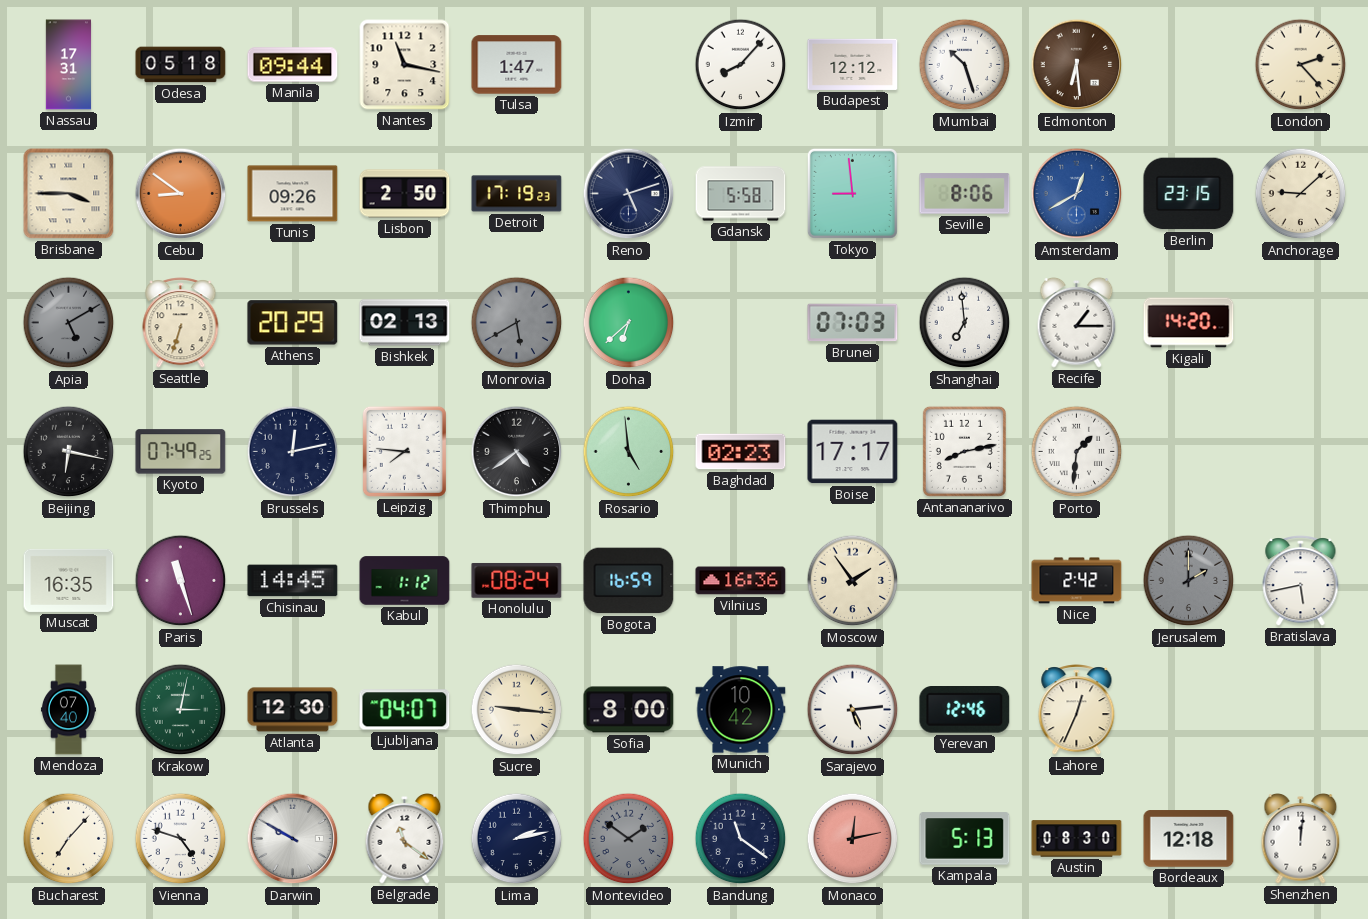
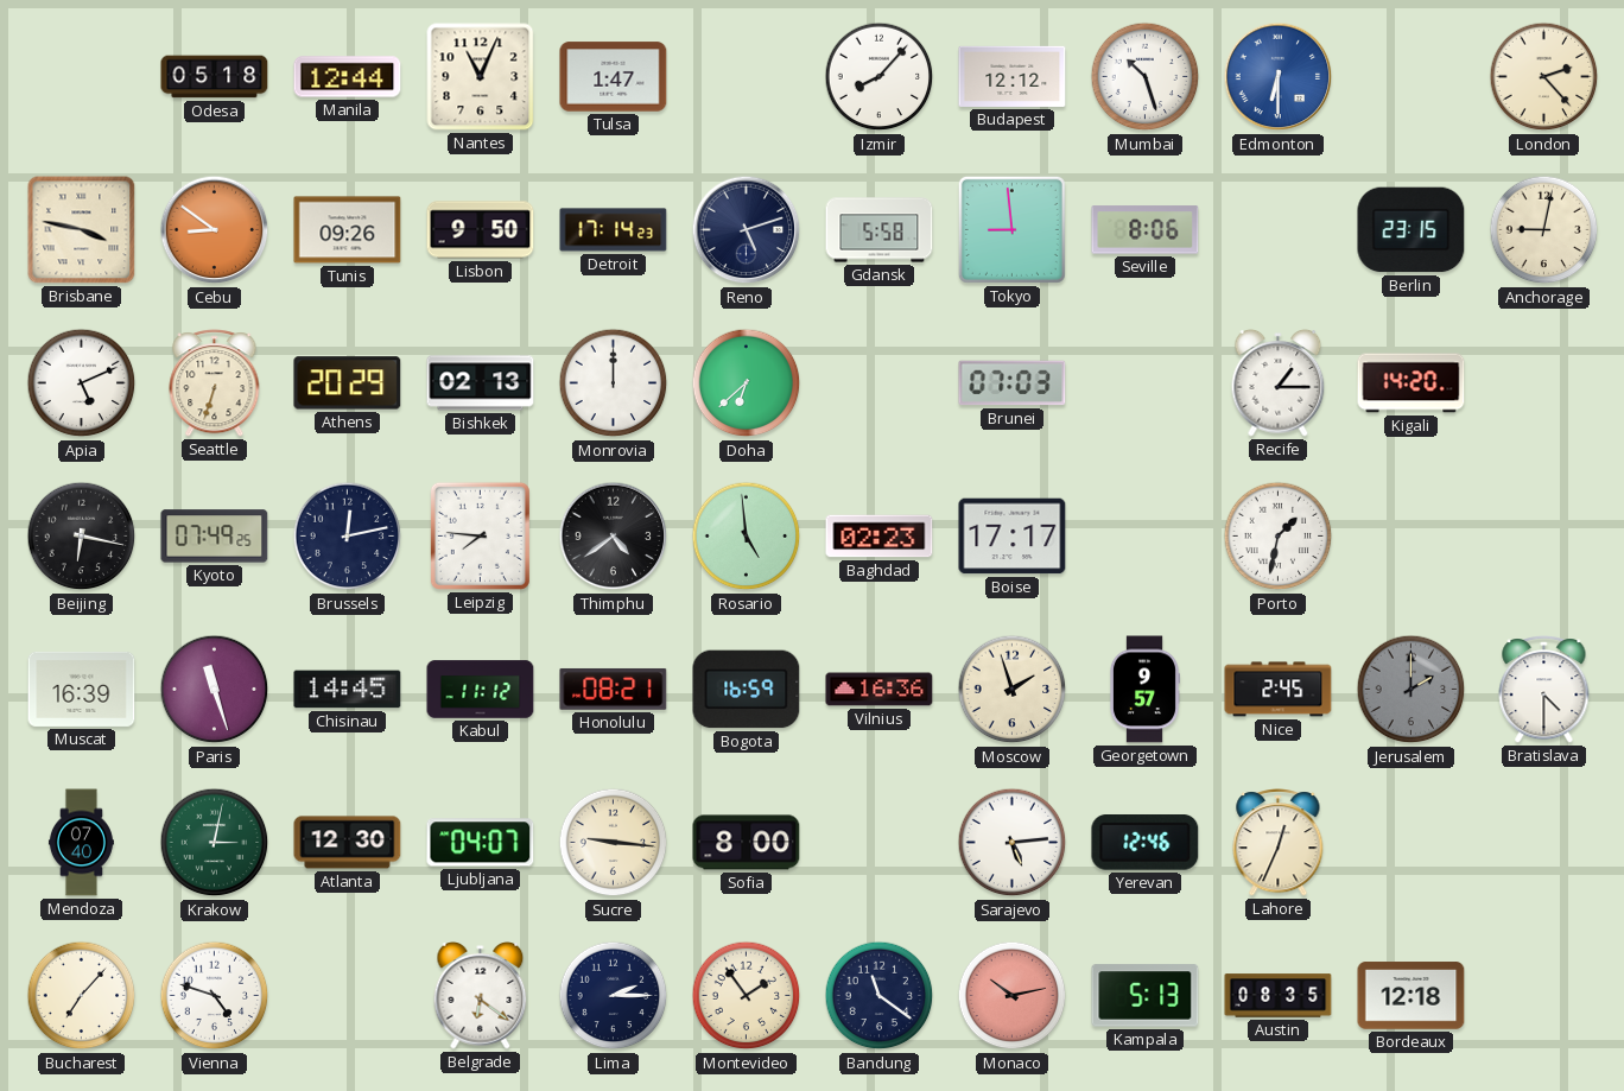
Nassau: 17:31 -> none (69, 65)
Manila: 09:44 -> 12:44 (348, 77)
Nantes: 11:17 -> 11:04 (481, 77)
Edmonton: 6:29 -> 6:30 (1279, 77)
Edmonton dial: brown -> blue (1279, 77)
Brisbane: 3:45 -> 3:47 (82, 230)
Lisbon: 2:50 -> 9:50 (481, 230)
Detroit: 17:19 -> 17:14 (614, 230)
Amsterdam: 12:40 -> none (1077, 194)
Anchorage: 9:08 -> 9:02 (1544, 230)
Apia: 5:10 -> 5:11 (82, 383)
Apia dial: grey -> white (82, 383)
Monrovia: 5:40 -> 12:00 (614, 383)
Monrovia dial: grey -> white (614, 383)
Shanghai: 6:59 -> none (965, 323)
Antananarivo: 8:13 -> none (964, 451)
Porto: 1:31 -> 1:32 (1279, 537)
Muscat: 16:35 -> 16:39 (82, 689)
Kabul: 1:12 -> 11:12 (481, 690)
Honolulu: 08:24 -> 08:21 (614, 690)
Moscow: 1:54 -> 1:57 (1013, 690)
Georgetown: none -> 9:57 (1144, 690)
Nice: 2:42 -> 2:45 (1279, 690)
Bratislava: 5:43 -> 4:30 (1544, 690)
Munich: 10:42 -> none (741, 710)
Darwin: 9:50 -> none (293, 839)
Belgrade: 11:21 -> 6:21 (481, 996)
Lima: 2:13 -> 2:15 (614, 996)
Montevideo: 1:51 -> 1:54 (747, 996)
Montevideo dial: grey -> cream (747, 996)
Monaco: 12:13 -> 10:13 (1013, 996)
Austin: 08:30 -> 08:35 (1279, 996)
Shenzhen: 12:01 -> none (1301, 839)
